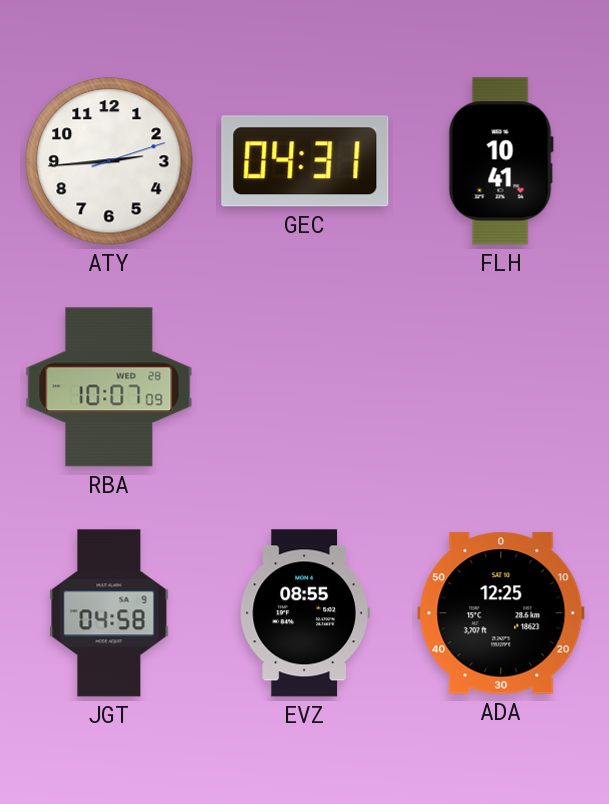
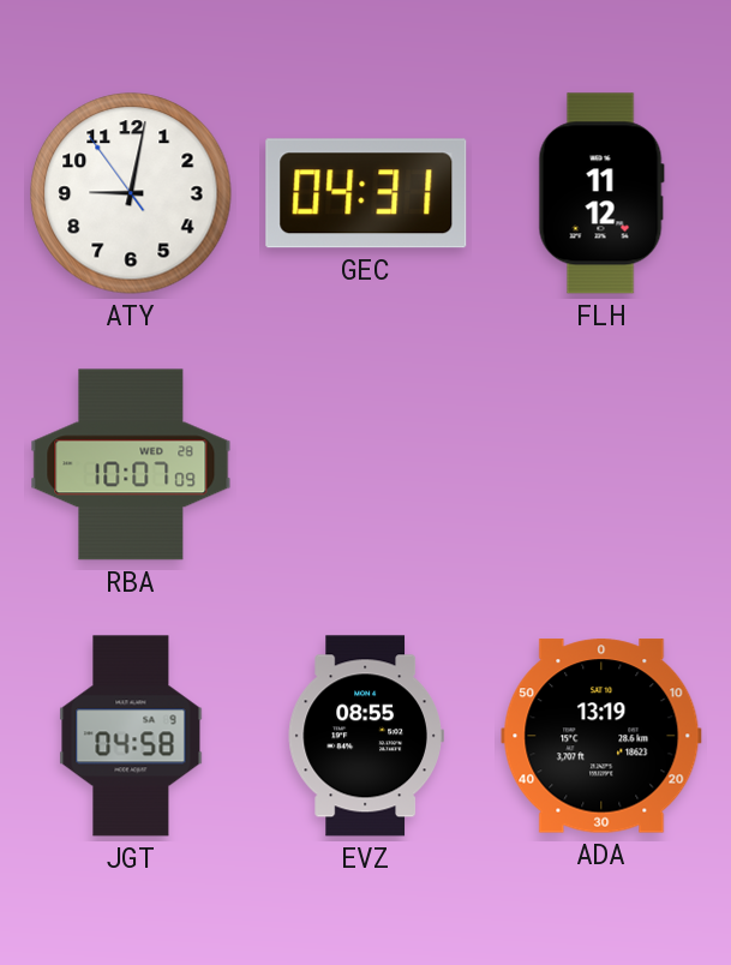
ATY: 2:44 -> 9:01 (131, 193)
FLH: 10:41 -> 11:12 (601, 193)
ADA: 12:25 -> 13:19 (601, 736)
